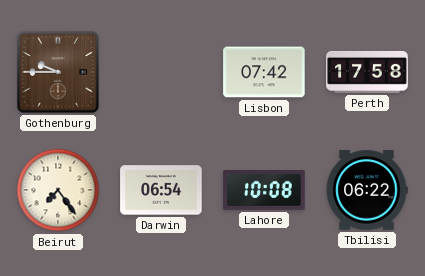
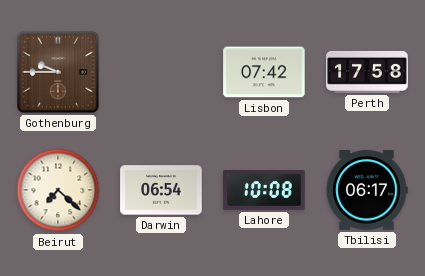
Beirut: 7:24 -> 7:22 (58, 190)
Tbilisi: 06:22 -> 06:17 (367, 190)
